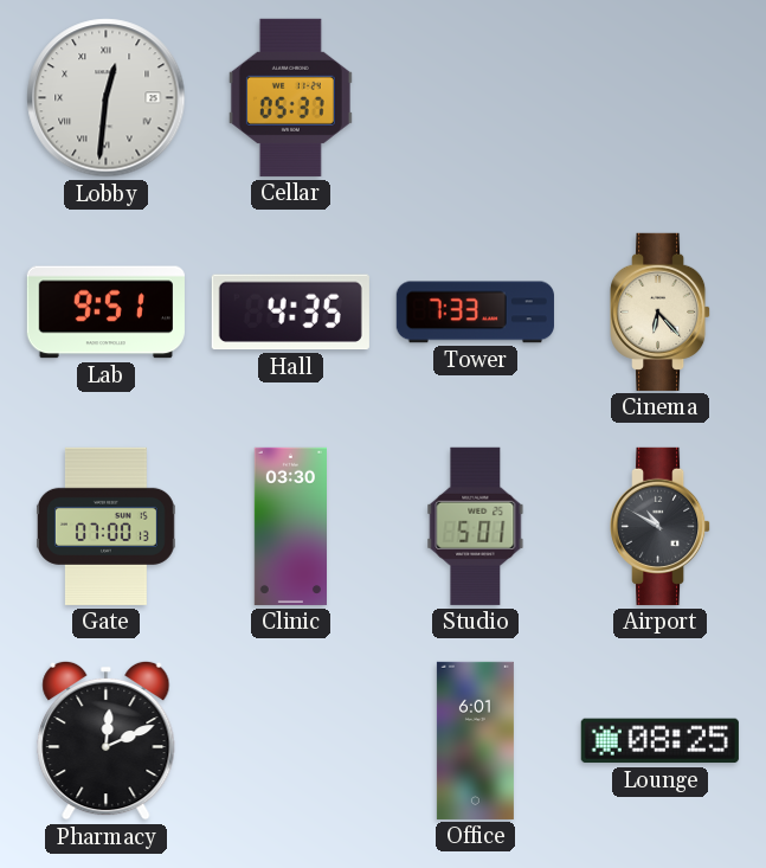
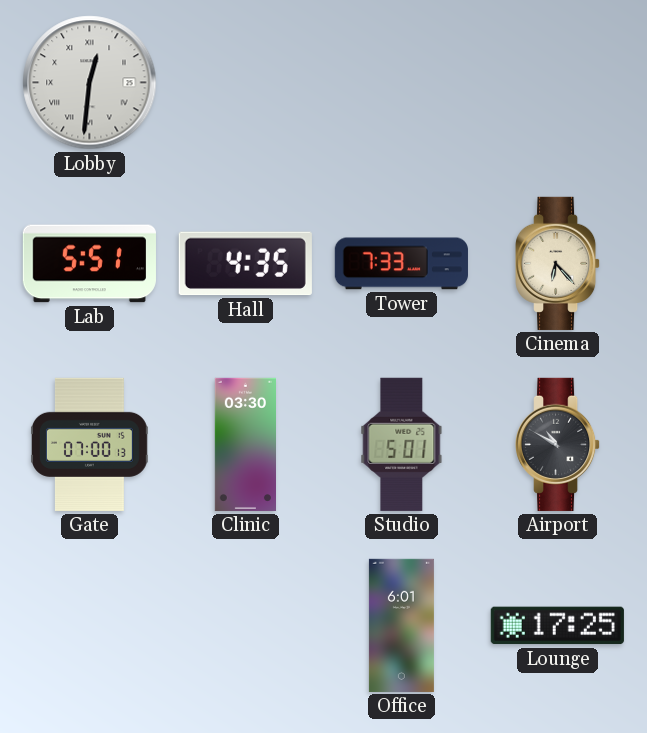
Cellar: 05:37 -> none (290, 97)
Lab: 9:51 -> 5:51 (89, 264)
Pharmacy: 12:11 -> none (107, 740)
Lounge: 08:25 -> 17:25 (557, 626)
